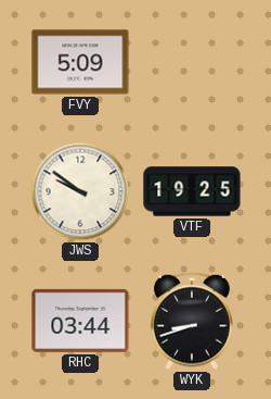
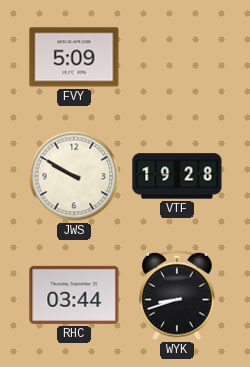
JWS: 9:51 -> 9:50 (74, 176)
VTF: 19:25 -> 19:28 (177, 176)
